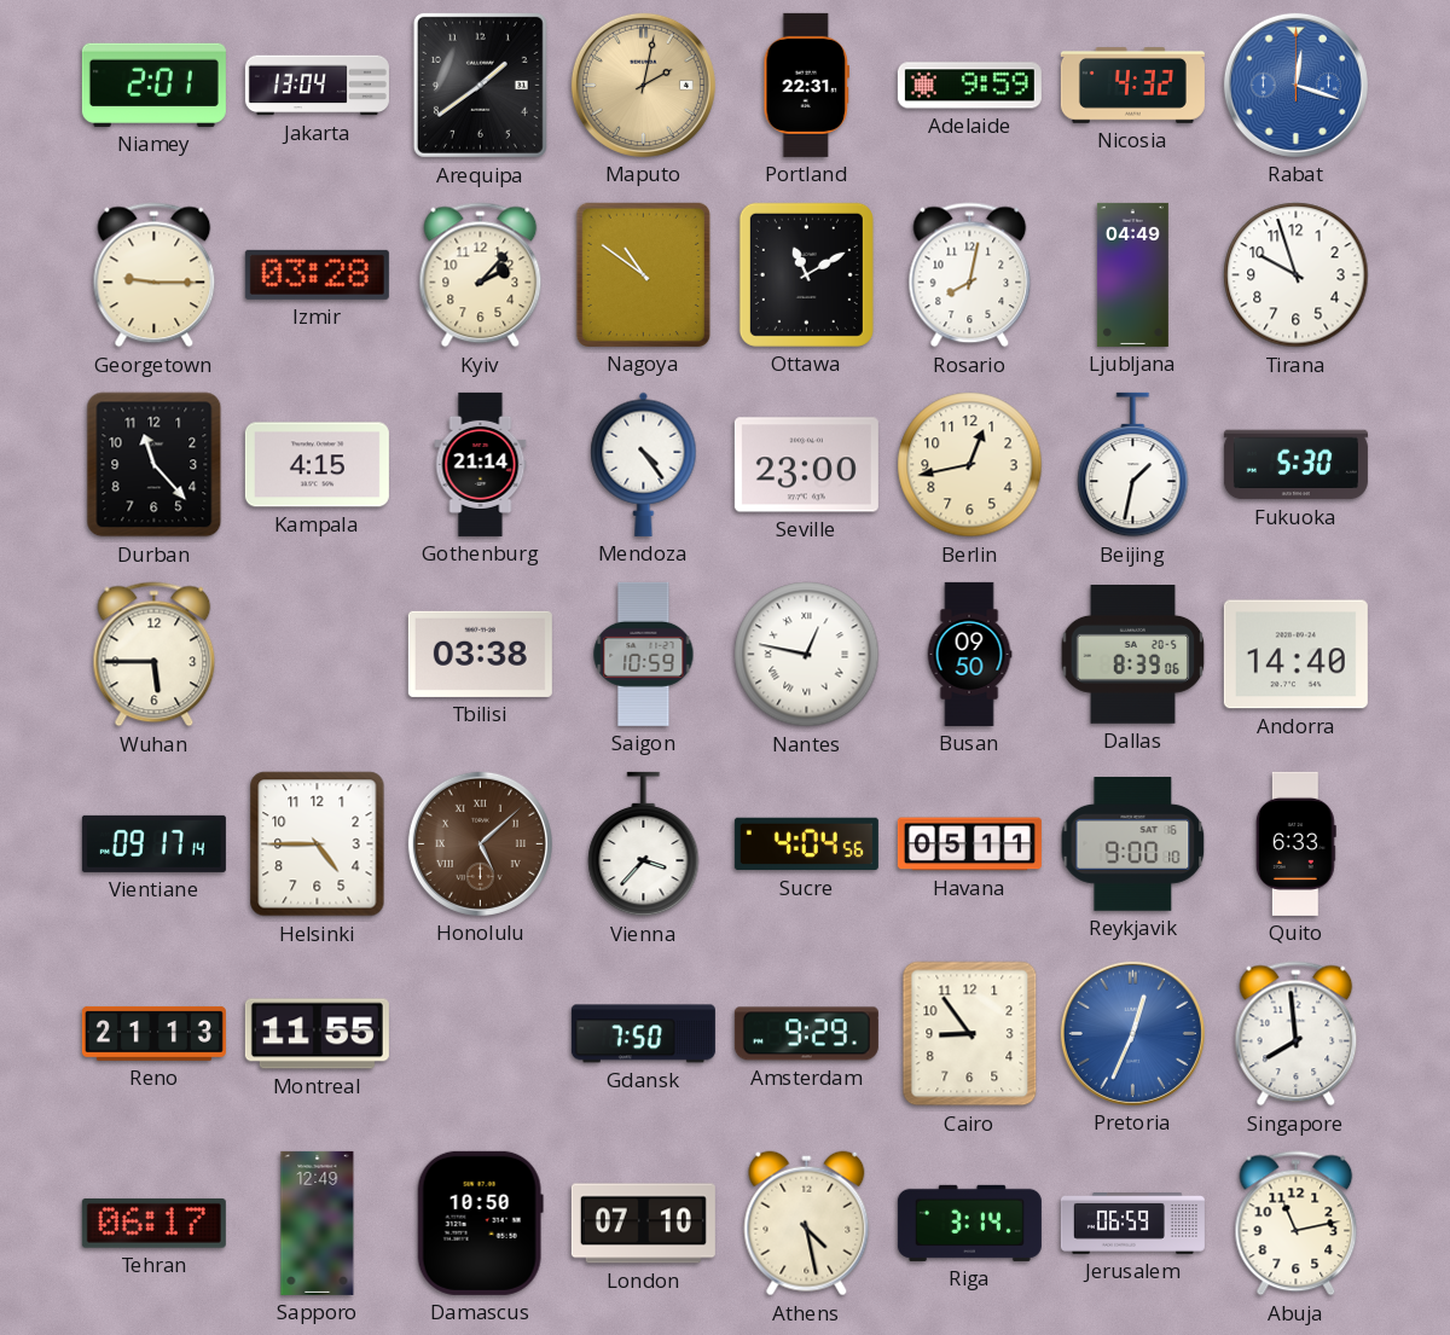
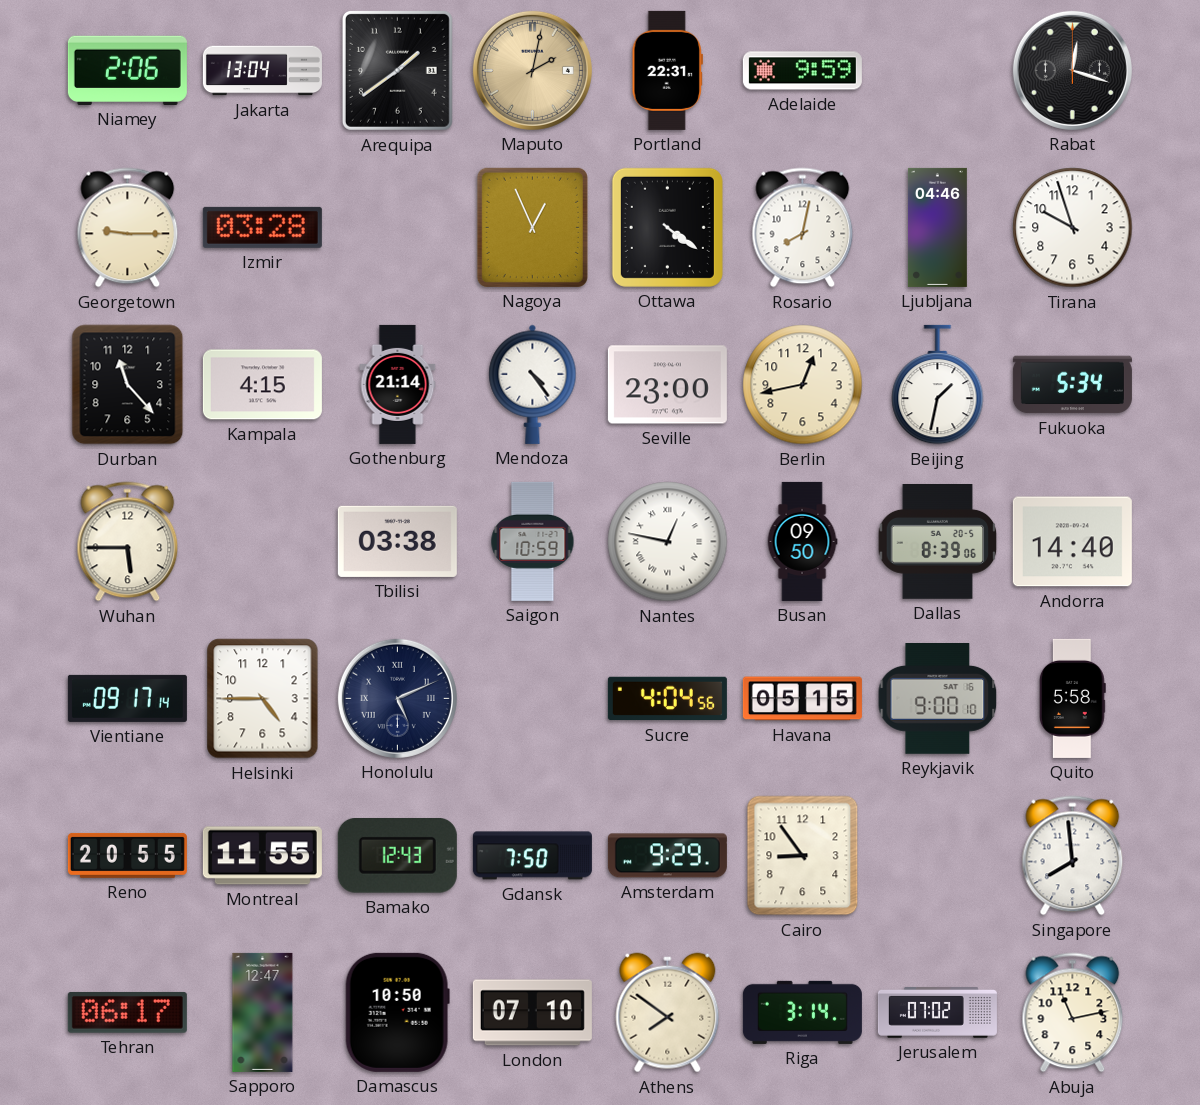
Niamey: 2:01 -> 2:06 (127, 70)
Nicosia: 4:32 -> none (1132, 86)
Rabat dial: blue -> black (1072, 70)
Kyiv: 2:07 -> none (481, 275)
Nagoya: 10:51 -> 12:56 (532, 227)
Ottawa: 11:10 -> 4:21 (667, 227)
Ljubljana: 04:49 -> 04:46 (937, 227)
Fukuoka: 5:30 -> 5:34 (1072, 385)
Honolulu: 5:08 -> 5:11 (397, 698)
Honolulu dial: brown -> navy (397, 698)
Vienna: 3:37 -> none (644, 844)
Havana: 05:11 -> 05:15 (802, 699)
Quito: 6:33 -> 5:58 (1072, 698)
Reno: 21:13 -> 20:55 (127, 855)
Bamako: none -> 12:43 (397, 856)
Pretoria: 12:34 -> none (1132, 1033)
Sapporo: 12:49 -> 12:47 (263, 1012)
Athens: 4:28 -> 7:51 (668, 1013)
Jerusalem: 06:59 -> 07:02 (937, 1013)
